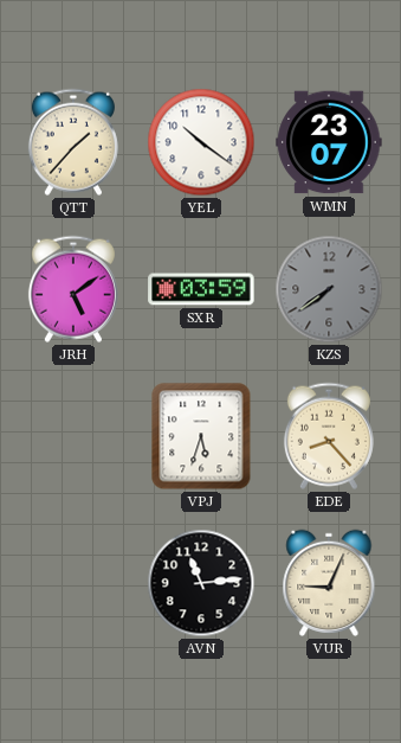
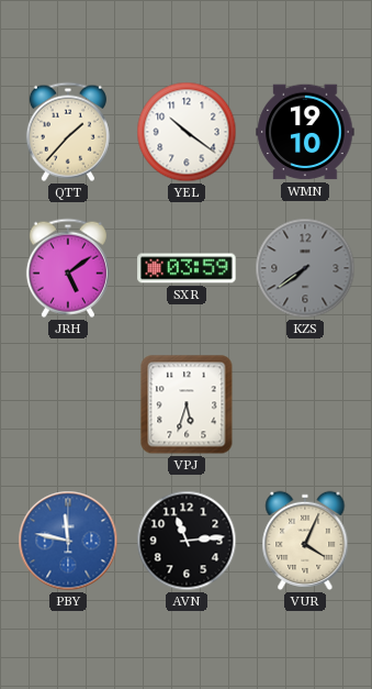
WMN: 23:07 -> 19:10 (305, 132)
EDE: 8:23 -> none (329, 436)
PBY: none -> 11:47 (68, 541)
VUR: 9:04 -> 4:04 (305, 541)
